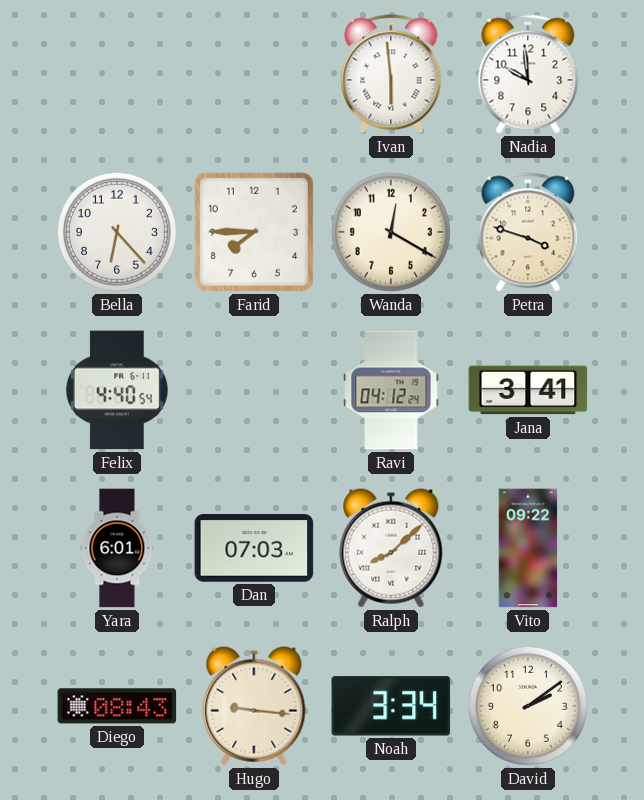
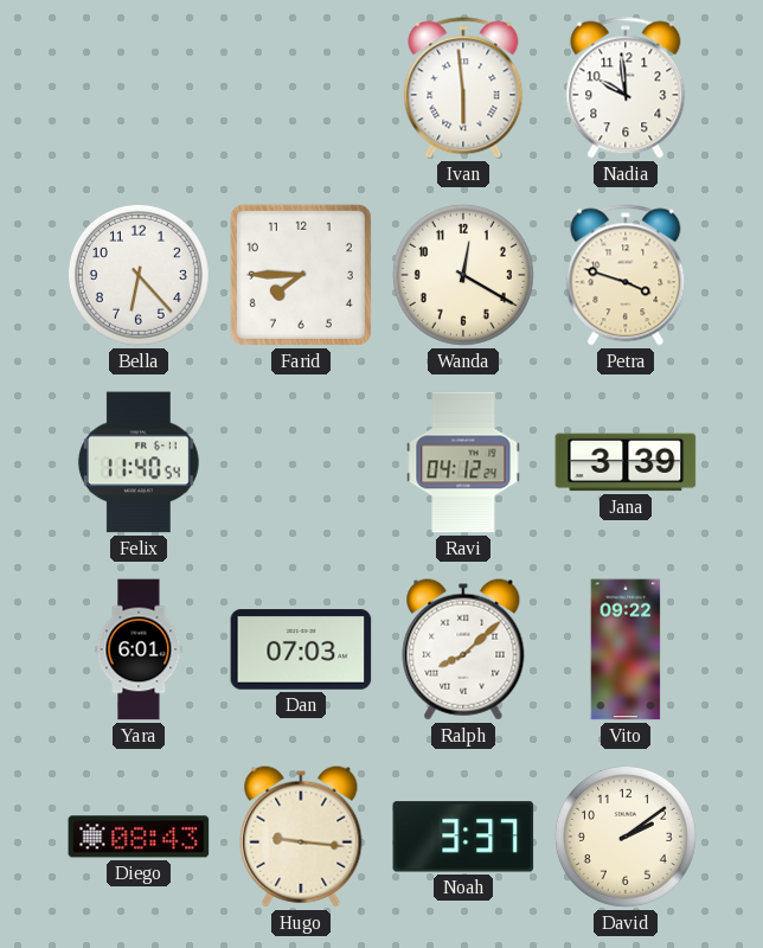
Felix: 4:40 -> 11:40 (139, 462)
Jana: 3:41 -> 3:39 (626, 462)
Noah: 3:34 -> 3:37 (463, 837)
